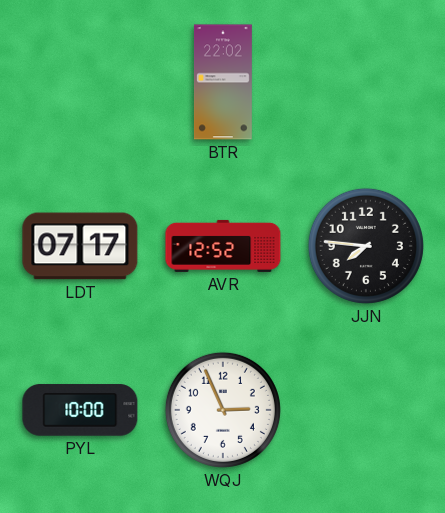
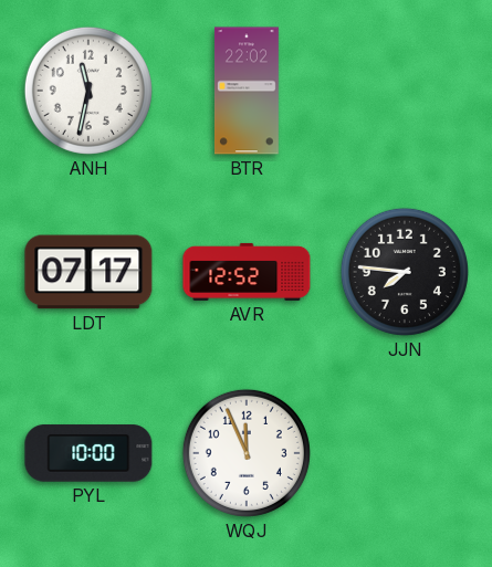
ANH: none -> 11:32 (88, 91)
WQJ: 2:56 -> 11:56 (247, 453)
